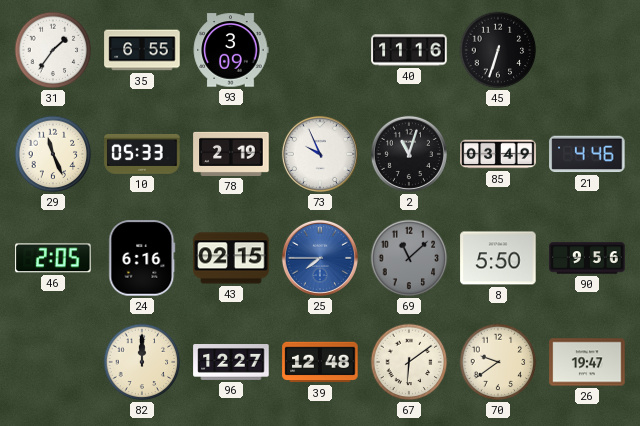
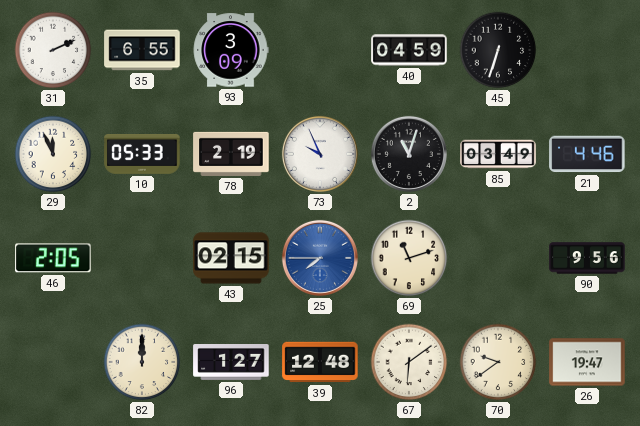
31: 1:36 -> 2:11 (53, 50)
40: 11:16 -> 04:59 (409, 50)
29: 11:26 -> 11:56 (53, 154)
24: 6:16 -> none (142, 258)
69: 11:08 -> 11:12 (409, 258)
69 dial: grey -> cream (409, 258)
8: 5:50 -> none (498, 258)
96: 12:27 -> 1:27 (231, 363)
